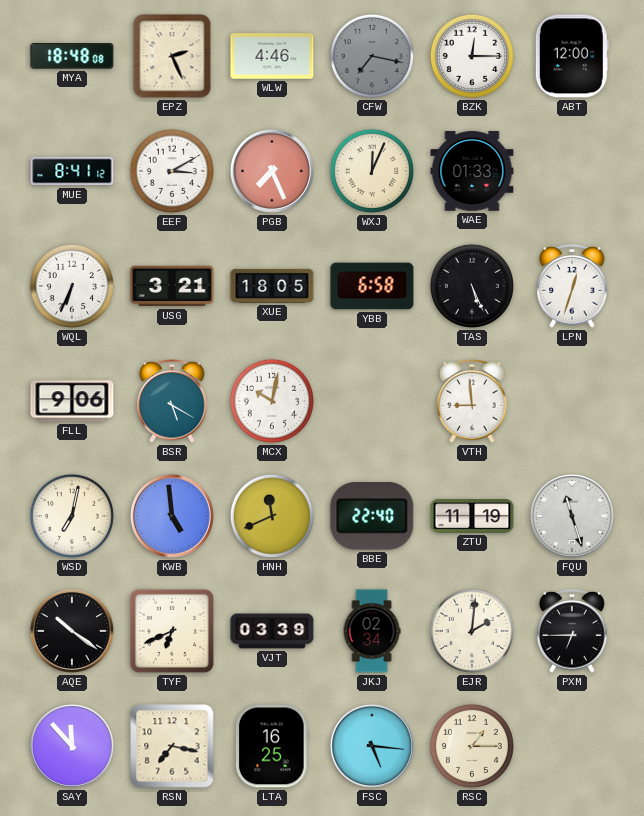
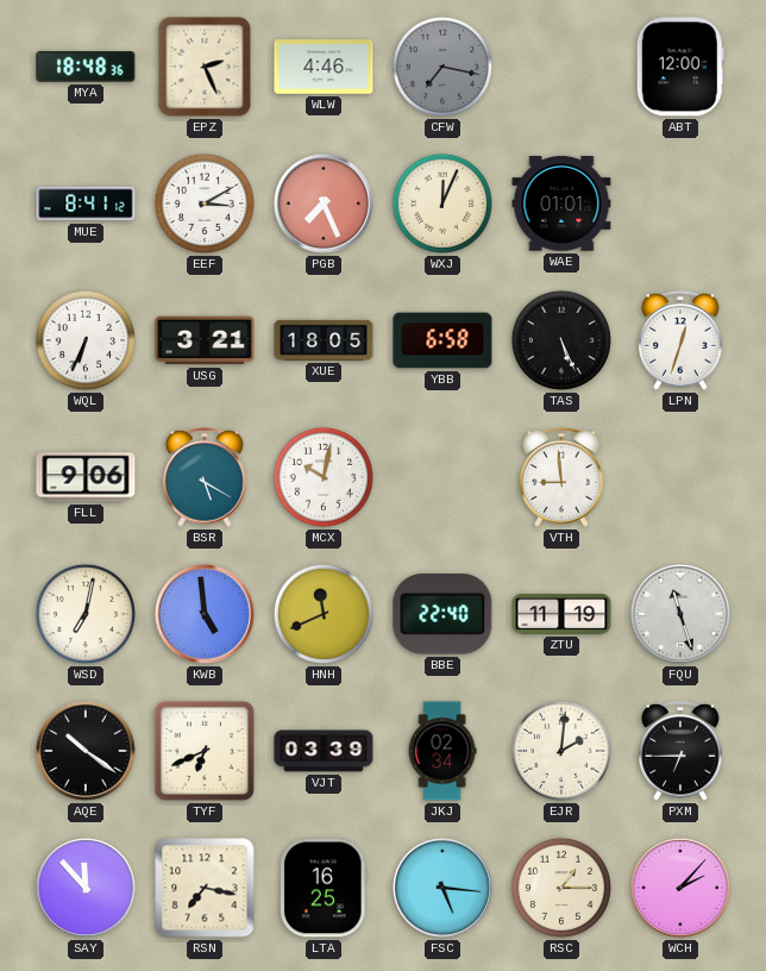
MYA: 18:48:08 -> 18:48:36 (86, 67)
BZK: 12:15 -> none (472, 56)
WAE: 01:33 -> 01:01 (561, 203)
WCH: none -> 2:07 (680, 888)
